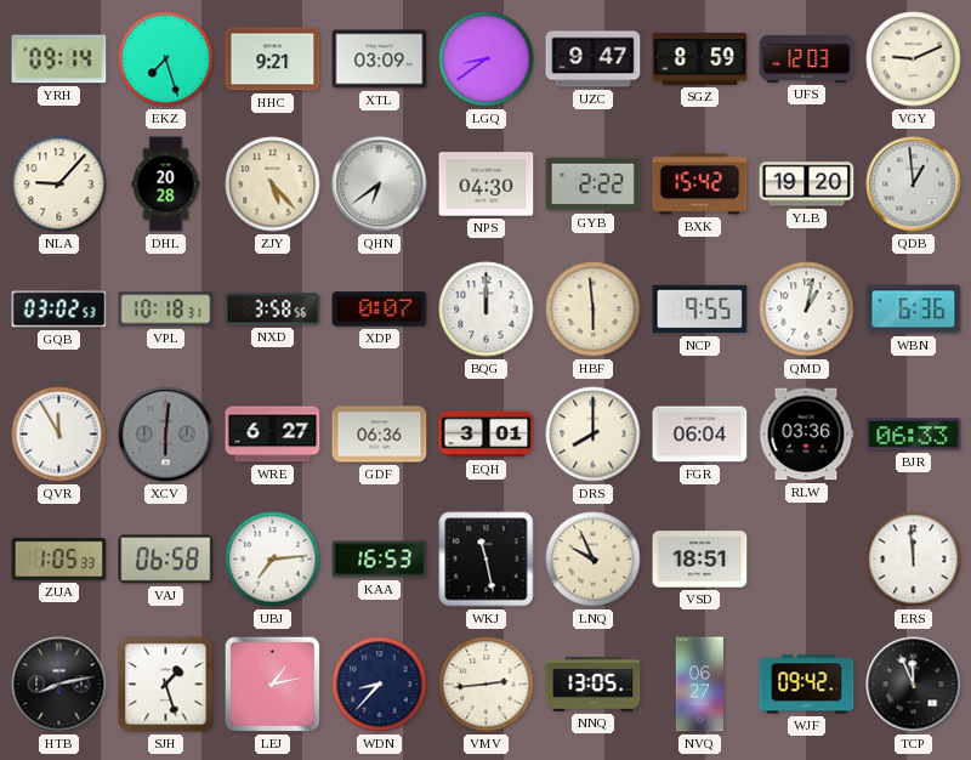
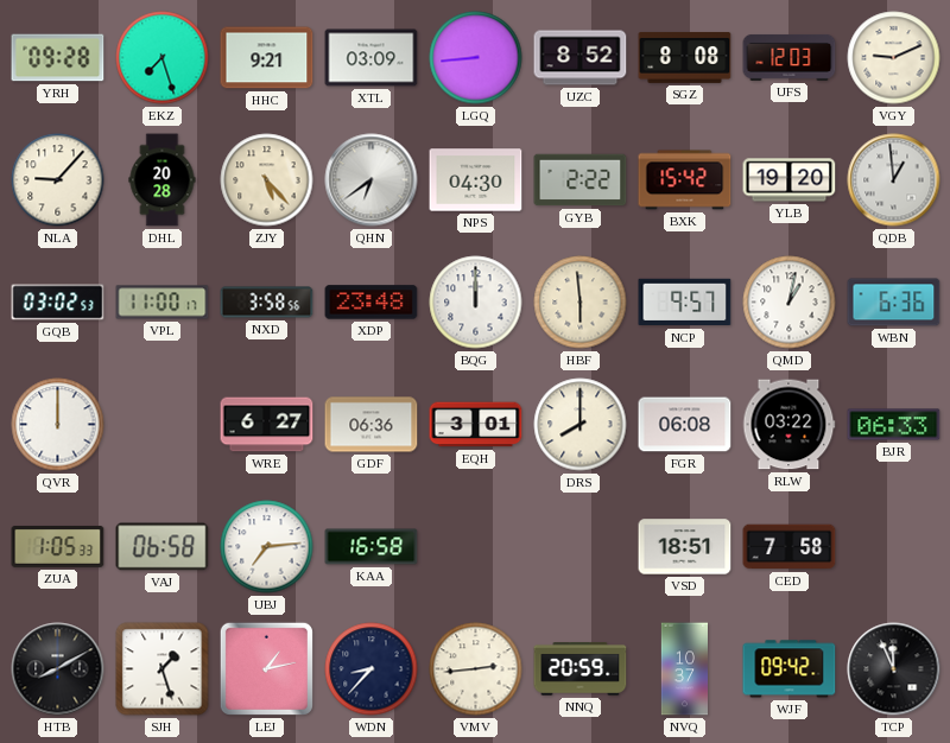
YRH: 09:14 -> 09:28 (58, 58)
LGQ: 8:39 -> 8:44 (476, 58)
UZC: 9:47 -> 8:52 (581, 58)
SGZ: 8:59 -> 8:08 (685, 57)
VPL: 10:18 -> 11:00 (163, 303)
XDP: 0:07 -> 23:48 (372, 303)
NCP: 9:55 -> 9:57 (685, 303)
QVR: 11:55 -> 12:00 (58, 425)
XCV: 6:01 -> none (166, 435)
FGR: 06:04 -> 06:08 (685, 425)
RLW: 03:36 -> 03:22 (788, 425)
KAA: 16:53 -> 16:58 (372, 547)
WKJ: 11:28 -> none (487, 560)
LNQ: 9:56 -> none (594, 560)
CED: none -> 7:58 (790, 547)
ERS: 11:59 -> none (914, 560)
HTB: 8:13 -> 8:10 (58, 669)
NNQ: 13:05 -> 20:59 (581, 669)
NVQ: 06:27 -> 10:37 (685, 669)
